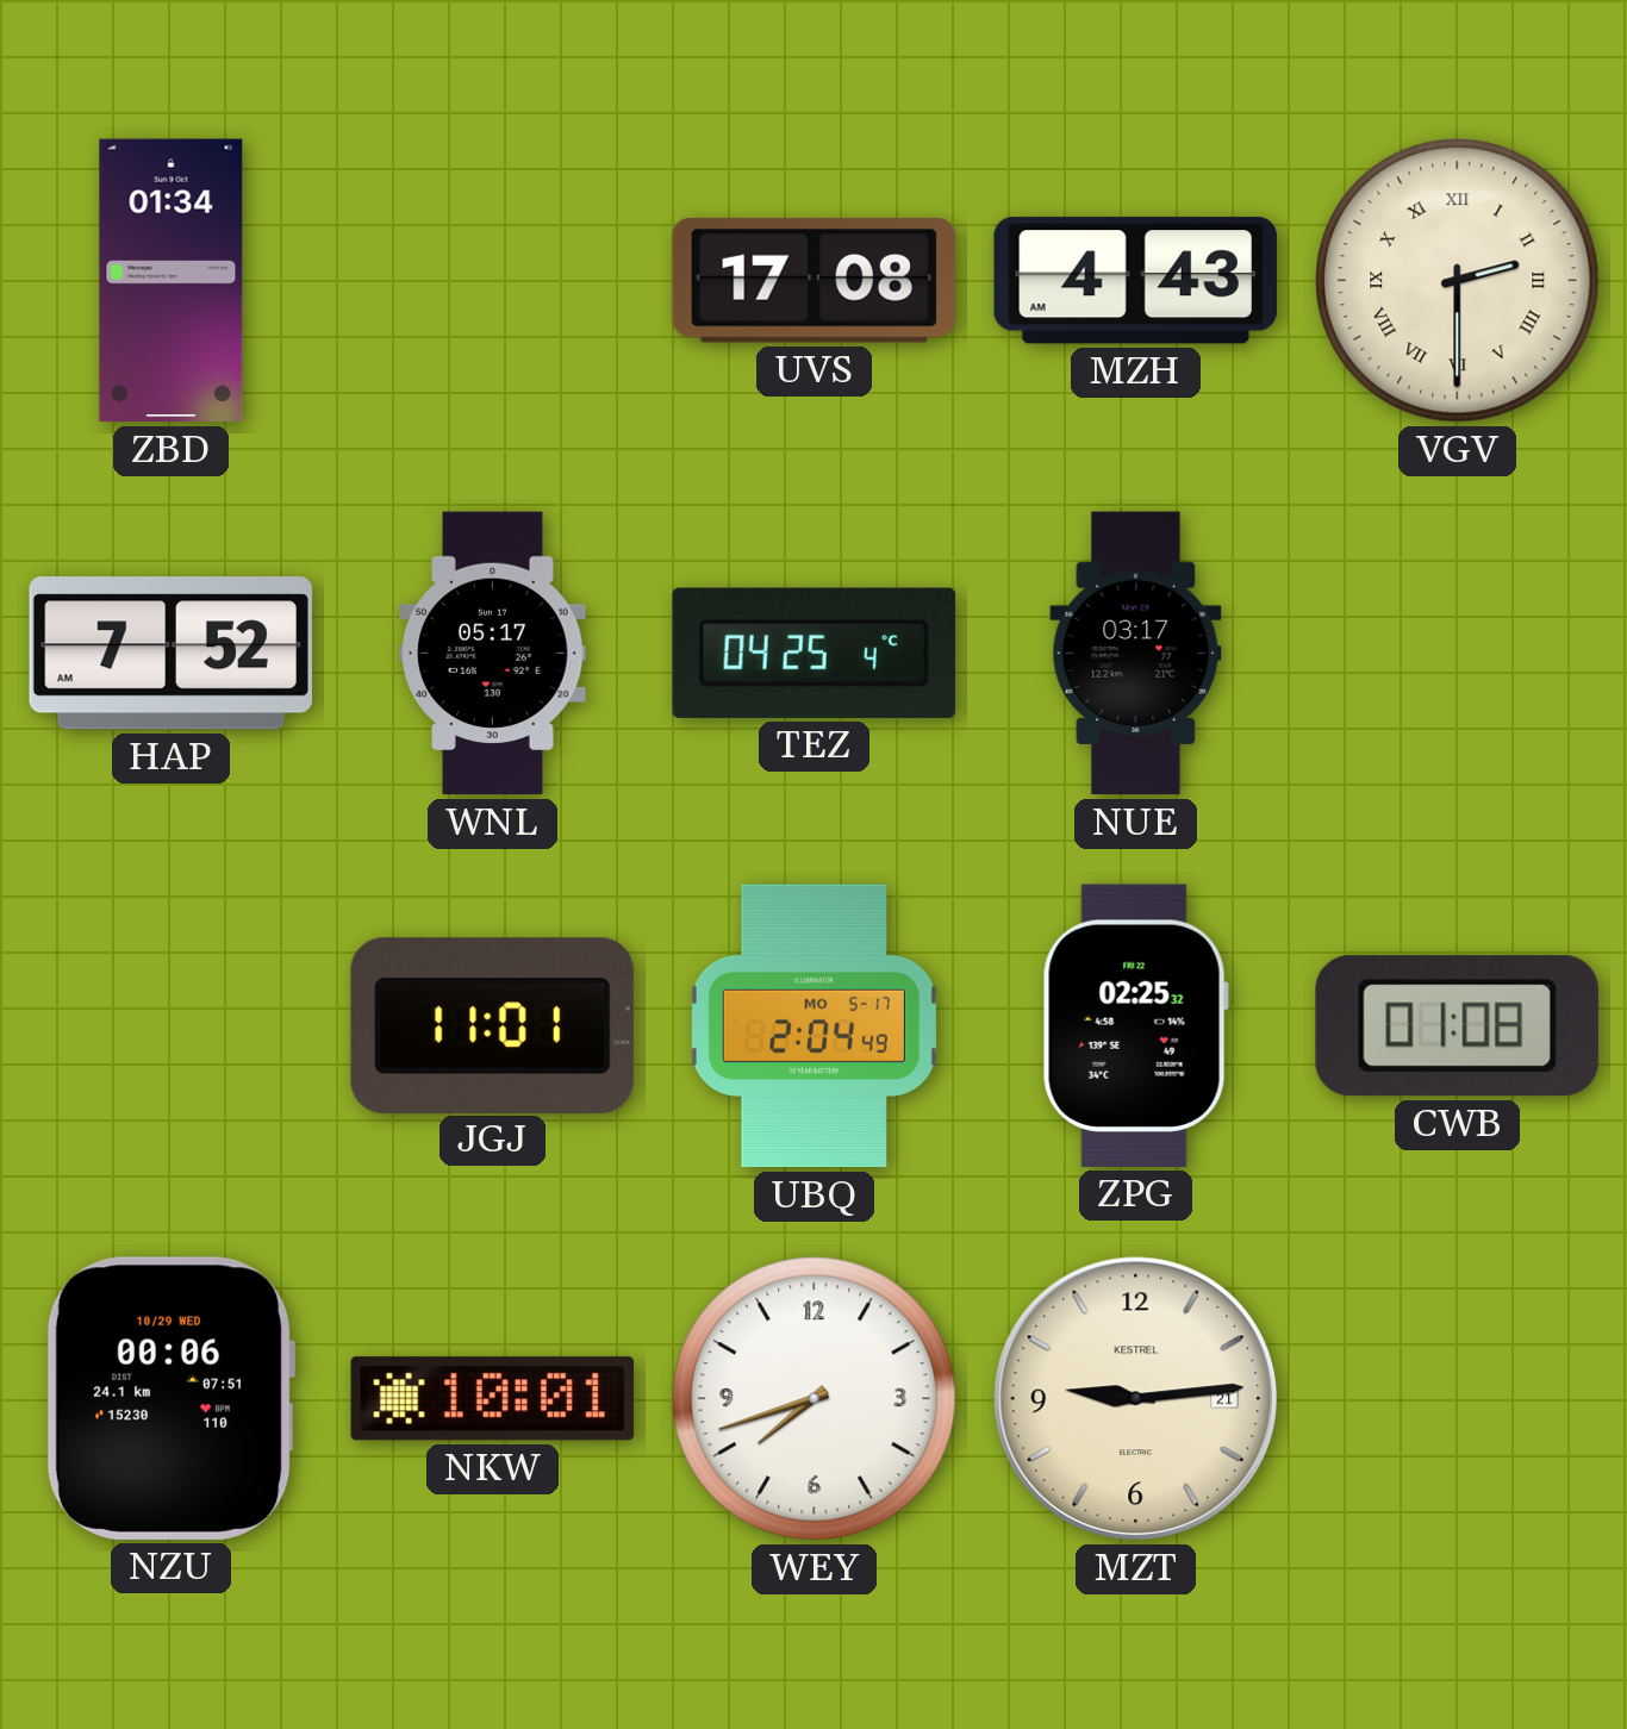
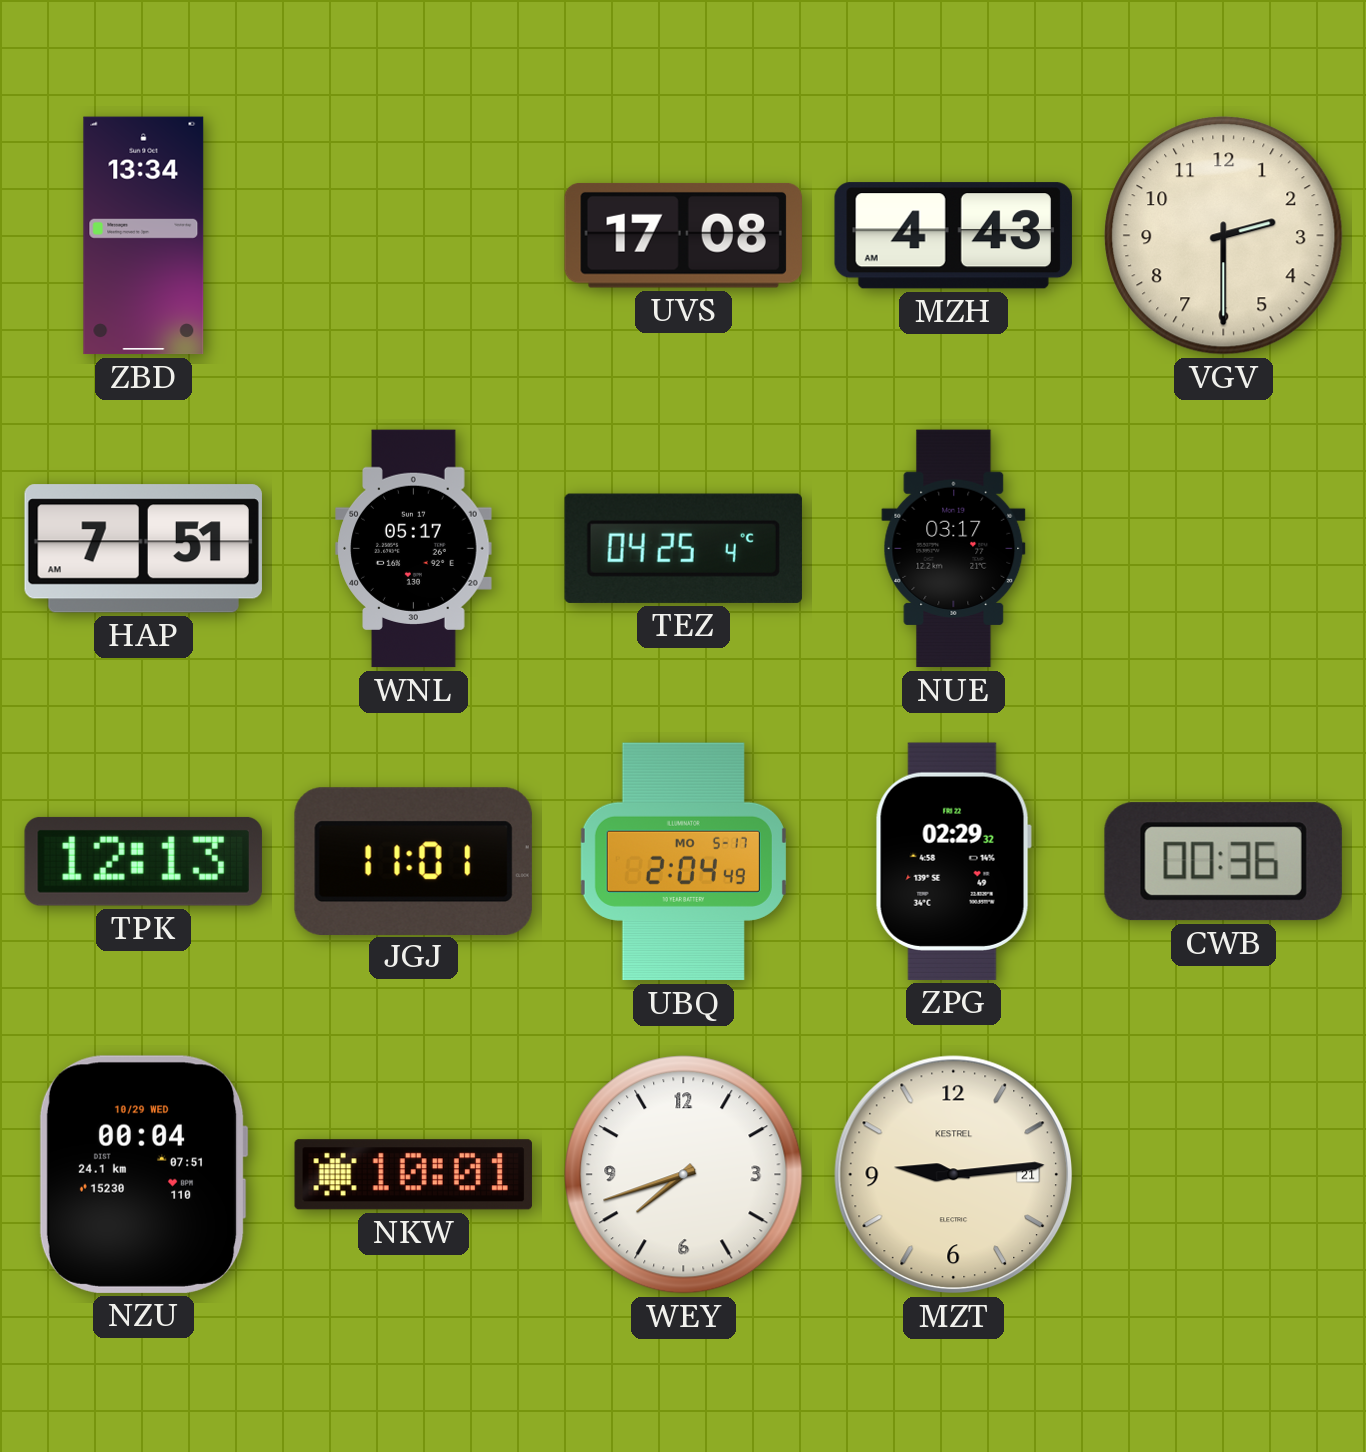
ZBD: 01:34 -> 13:34 (144, 236)
VGV numerals: Roman -> Arabic (1224, 236)
HAP: 7:52 -> 7:51 (143, 549)
TPK: none -> 12:13 (143, 861)
ZPG: 02:25 -> 02:29 (953, 861)
CWB: 01:08 -> 00:36 (1223, 862)
NZU: 00:06 -> 00:04 (143, 1174)
